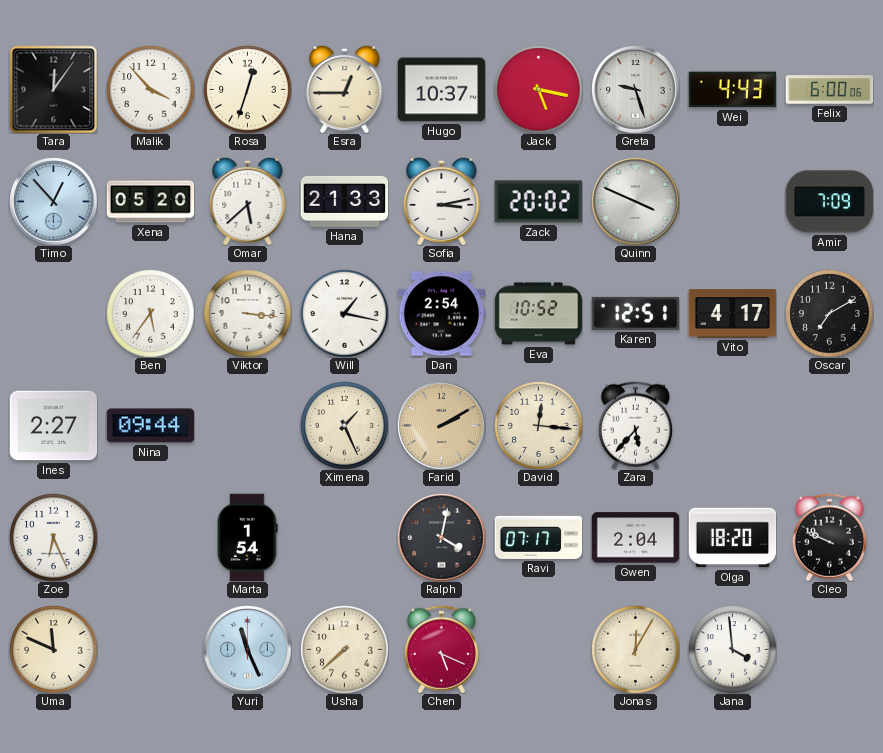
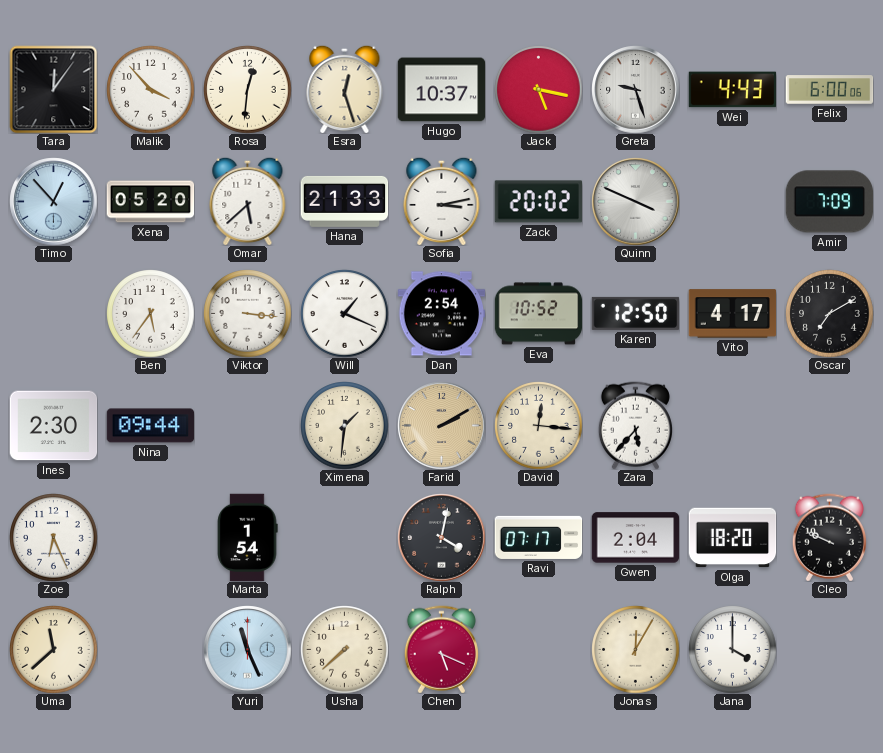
Rosa: 12:33 -> 12:31 (247, 89)
Esra: 12:45 -> 12:27 (345, 89)
Will: 1:17 -> 1:19 (344, 313)
Karen: 12:51 -> 12:50 (635, 313)
Ines: 2:27 -> 2:30 (53, 426)
Ximena: 1:26 -> 1:31 (344, 425)
Uma: 11:49 -> 11:38 (53, 649)
Jana: 3:59 -> 4:00 (732, 649)
